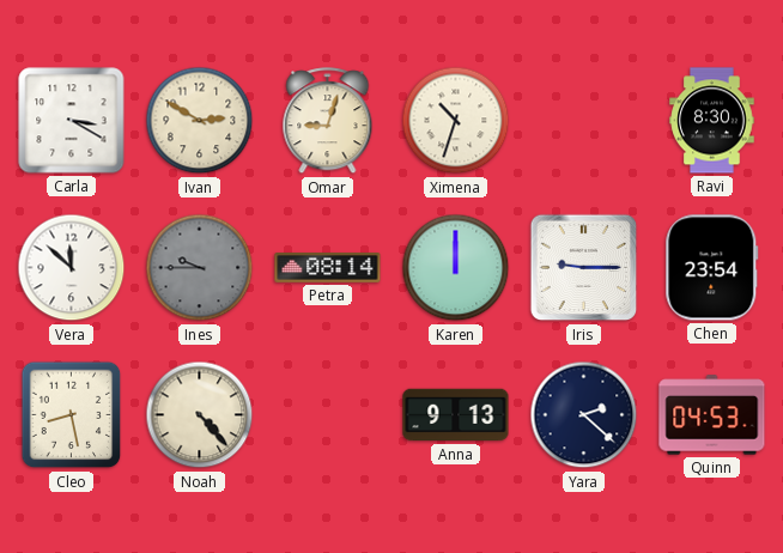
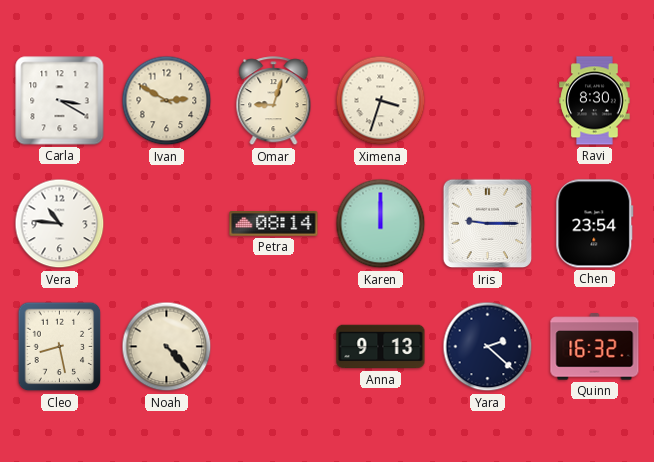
Ximena: 10:33 -> 3:33 (381, 101)
Vera: 11:52 -> 10:46 (60, 224)
Ines: 9:45 -> none (200, 268)
Quinn: 04:53 -> 16:32 (595, 347)
